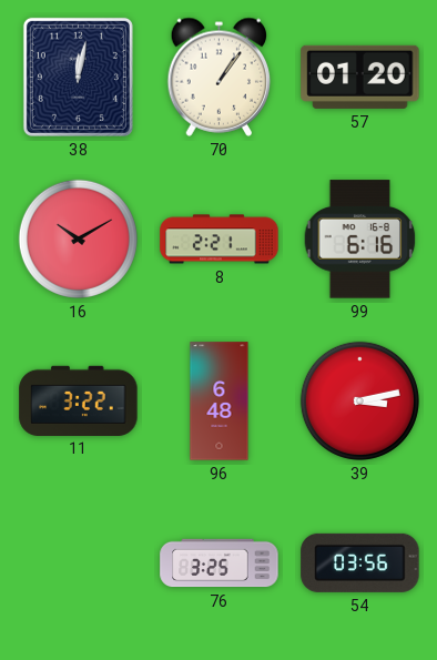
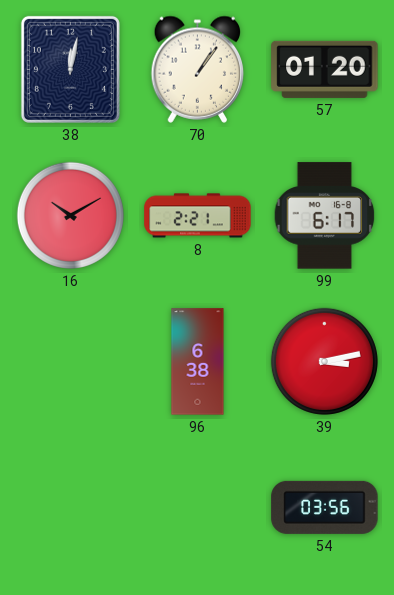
99: 6:16 -> 6:17 (325, 216)
11: 3:22 -> none (79, 400)
96: 6:48 -> 6:38 (198, 362)
76: 3:25 -> none (220, 563)
